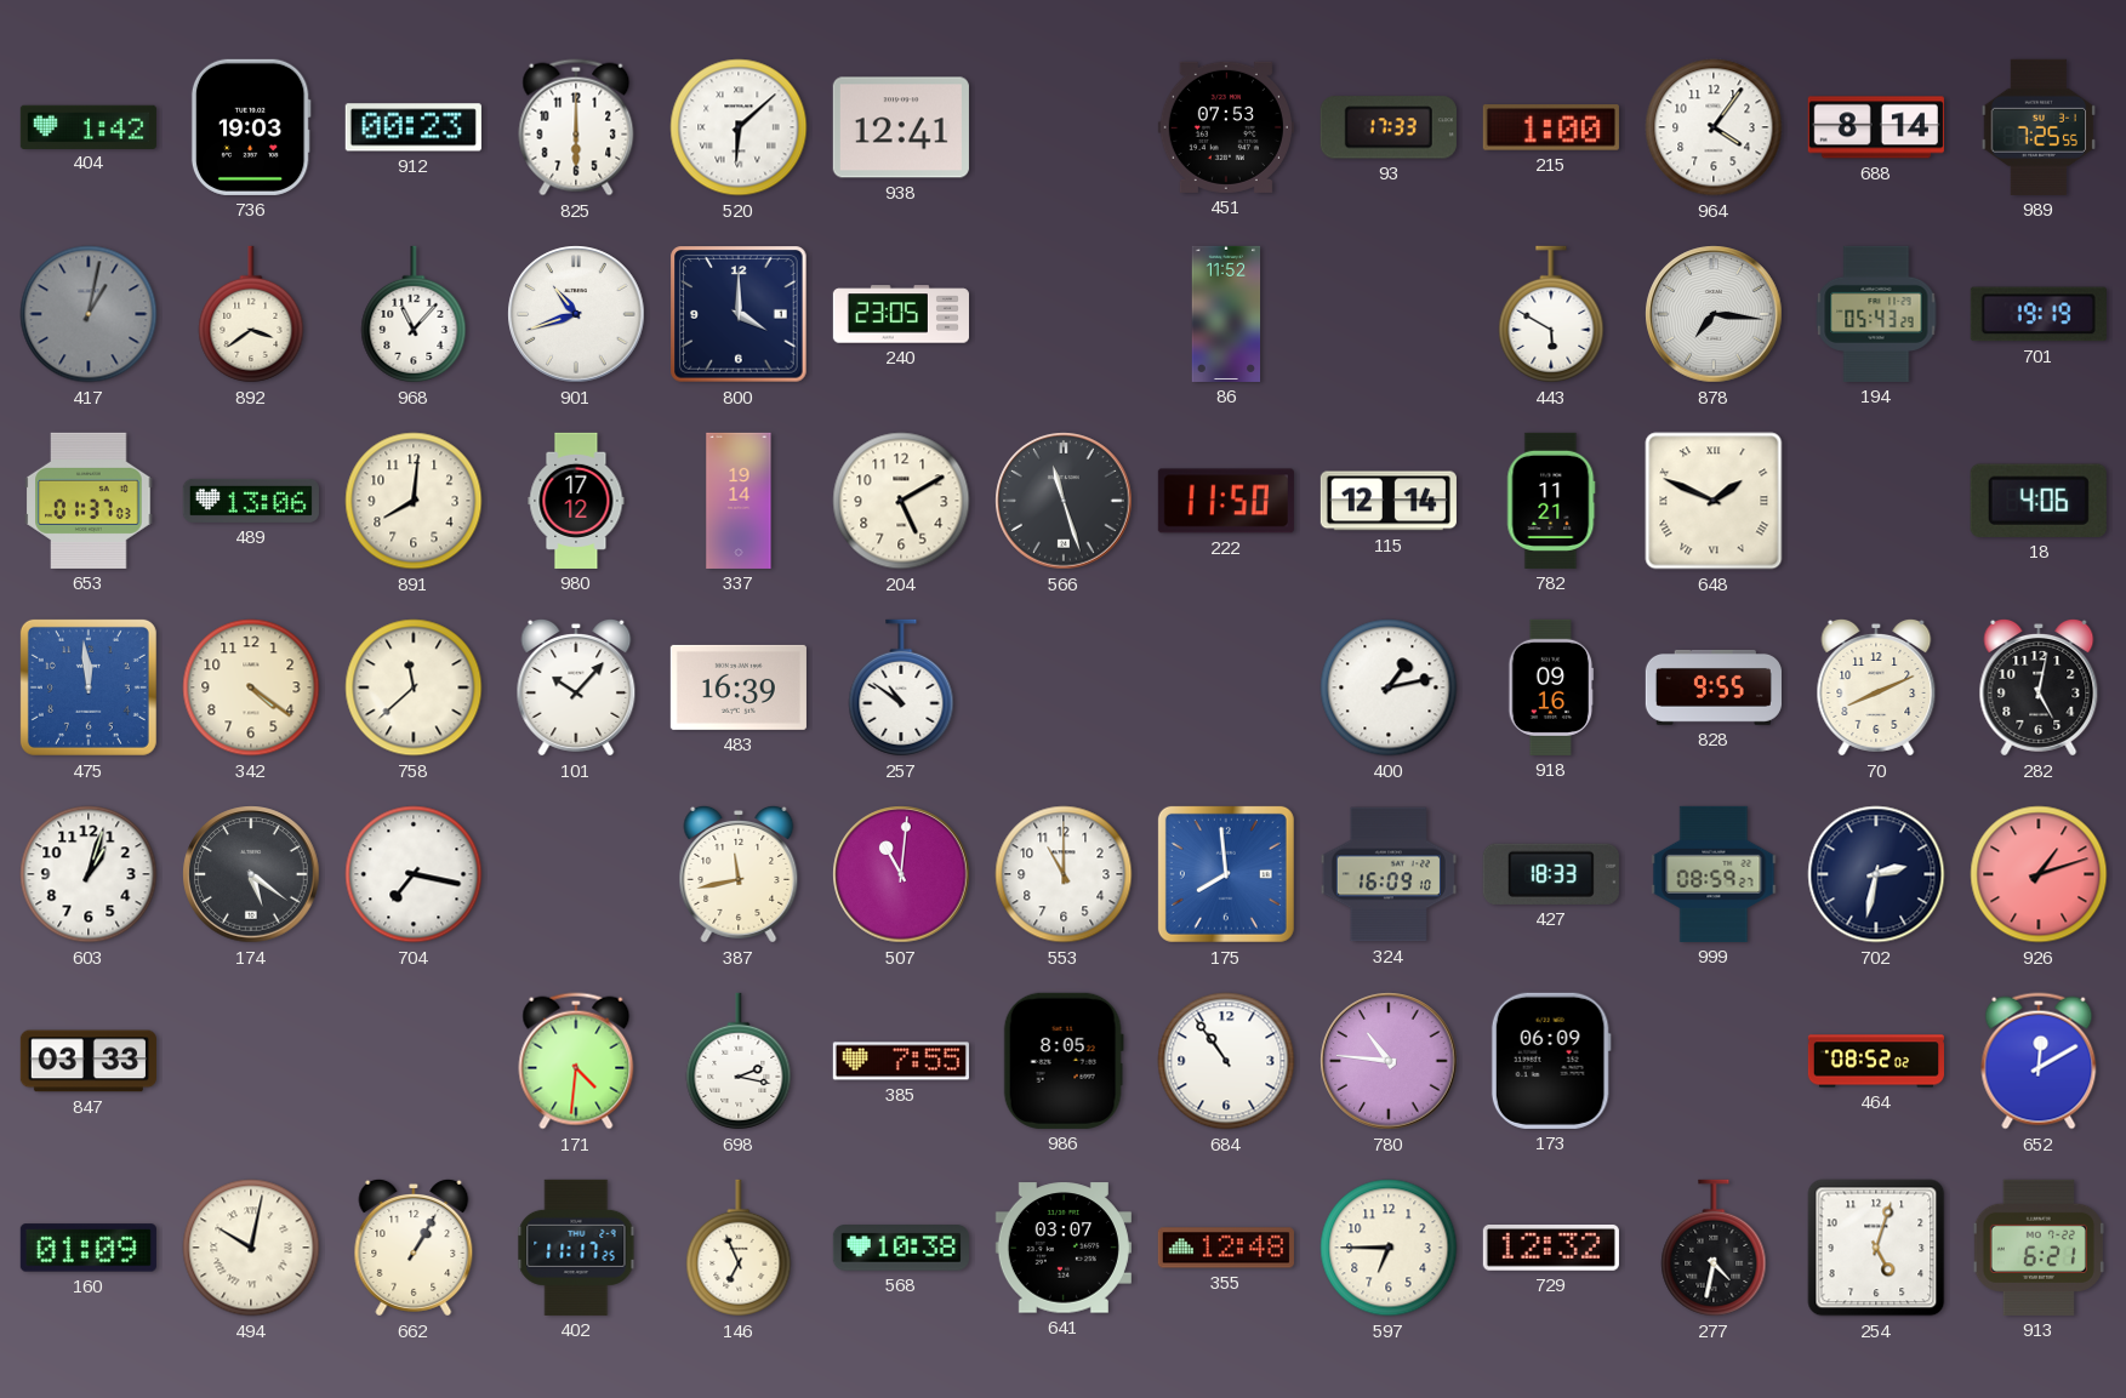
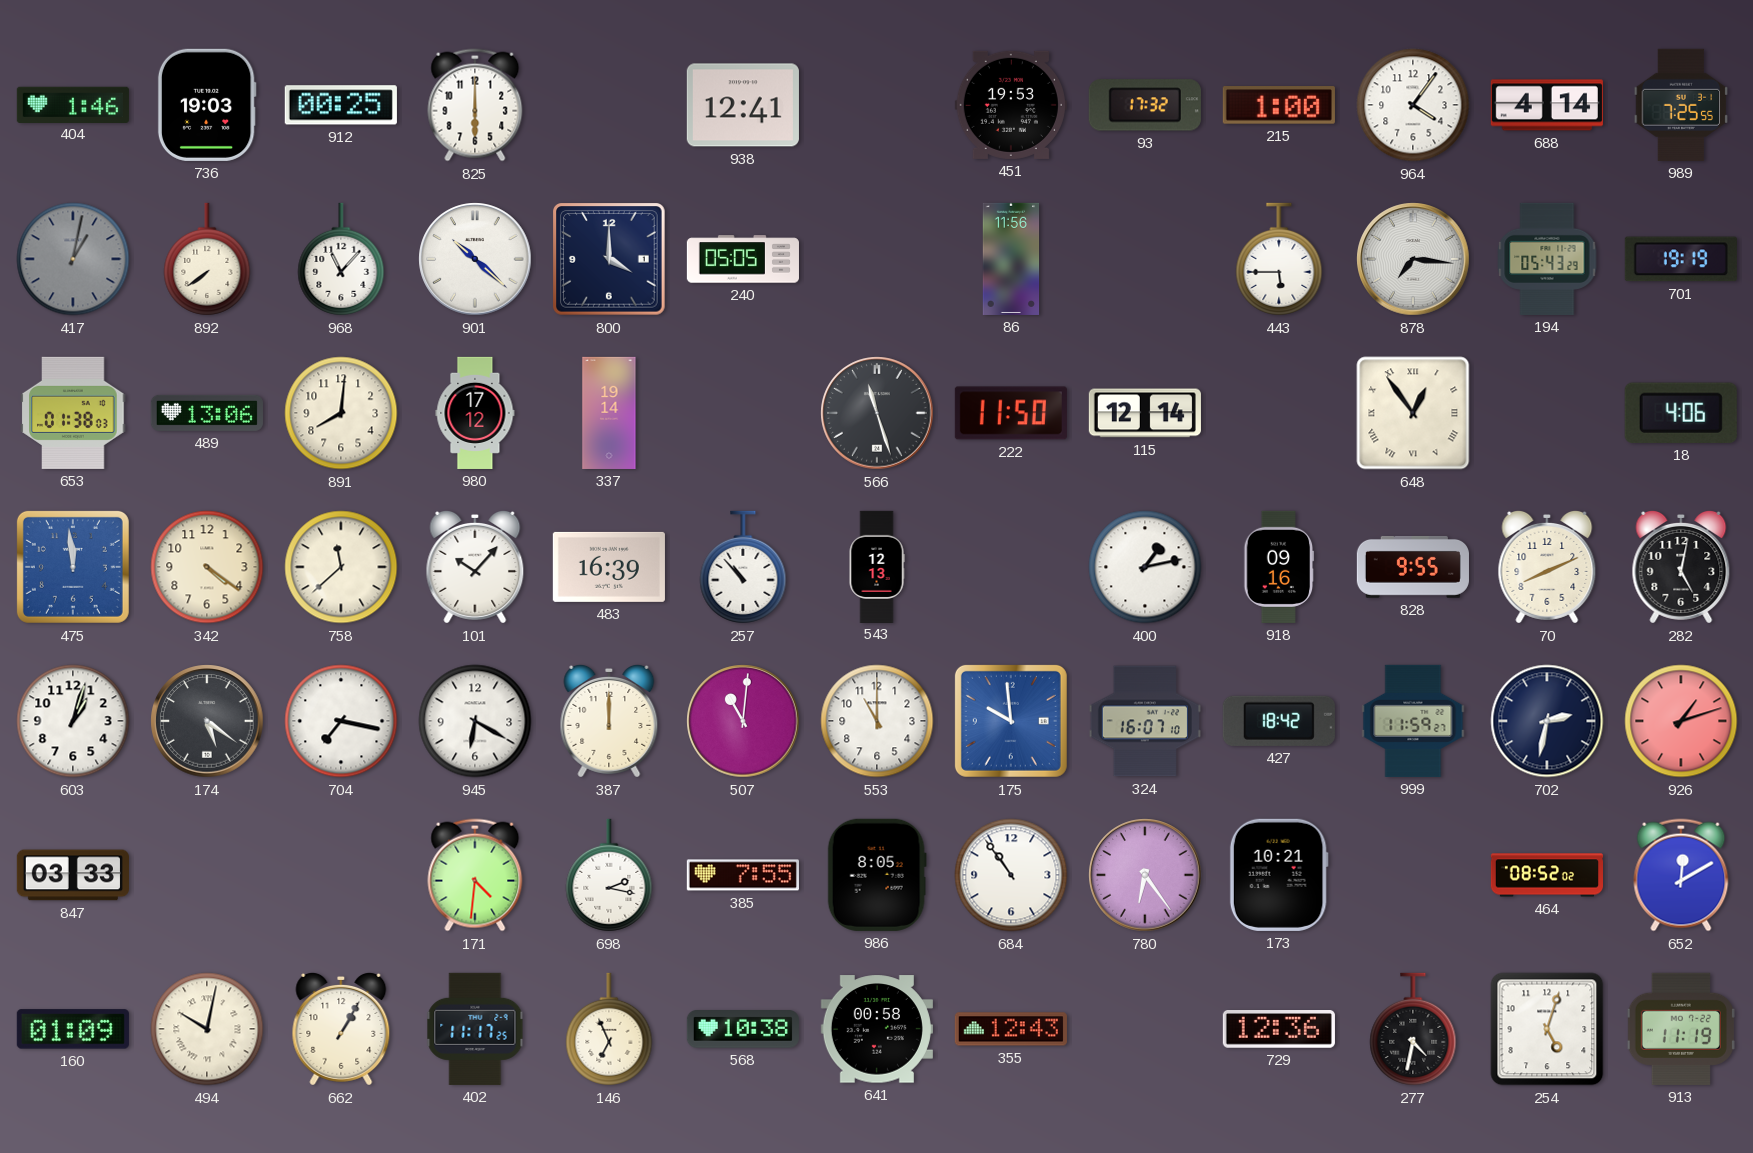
404: 1:42 -> 1:46 (73, 104)
912: 00:23 -> 00:25 (341, 105)
520: 6:08 -> none (739, 127)
451: 07:53 -> 19:53 (1011, 105)
93: 17:33 -> 17:32 (1145, 105)
688: 8:14 -> 4:14 (1547, 105)
892: 3:39 -> 7:39 (207, 259)
901: 10:42 -> 10:22 (475, 259)
240: 23:05 -> 05:05 (743, 259)
86: 11:52 -> 11:56 (1011, 259)
443: 5:50 -> 5:45 (1279, 259)
653: 01:37 -> 01:38 (73, 413)
204: 5:10 -> none (901, 501)
782: 11:21 -> none (1551, 501)
648: 1:49 -> 12:54 (1413, 413)
257: 10:51 -> 10:53 (743, 567)
543: none -> 12:13 (877, 566)
945: none -> 6:20 (475, 721)
387: 11:43 -> 12:00 (609, 721)
175: 7:59 -> 9:59 (1011, 721)
324: 16:09 -> 16:07 (1145, 721)
427: 18:33 -> 18:42 (1279, 721)
999: 08:59 -> 11:59 (1413, 721)
780: 10:46 -> 6:24 (1145, 875)
173: 06:09 -> 10:21 (1279, 875)
641: 03:07 -> 00:58 (877, 1029)
355: 12:48 -> 12:43 (1011, 1029)
597: 6:45 -> none (1389, 1248)
729: 12:32 -> 12:36 (1279, 1030)
913: 6:21 -> 11:19 (1681, 1029)
